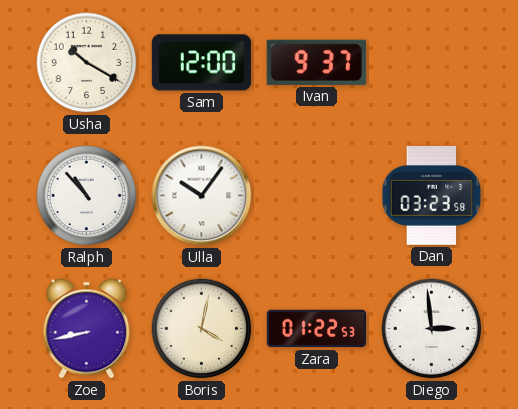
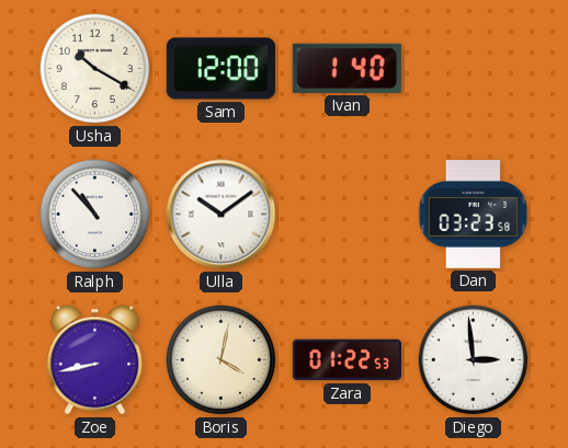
Ivan: 9:37 -> 1:40 (347, 68)
Ulla: 10:06 -> 10:09 (221, 215)
